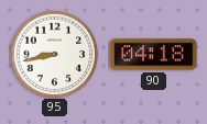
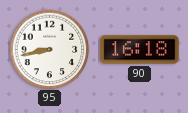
90: 04:18 -> 16:18 (140, 50)
